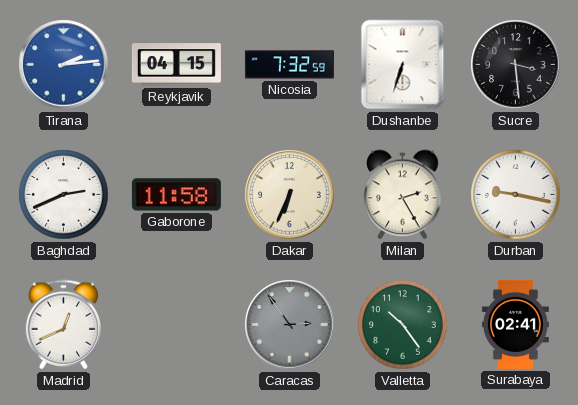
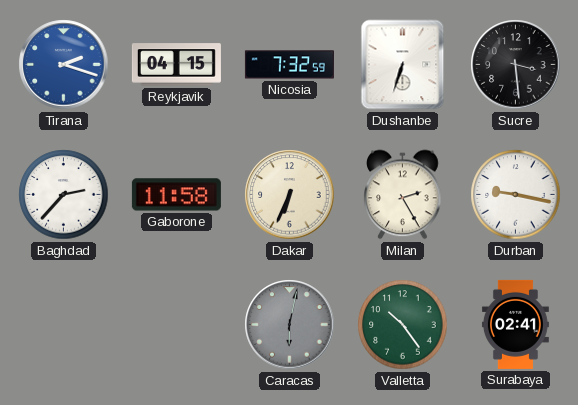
Tirana: 2:14 -> 2:18 (64, 65)
Baghdad: 2:41 -> 2:37 (64, 195)
Madrid: 12:41 -> none (63, 325)
Caracas: 2:54 -> 6:02 (290, 325)
